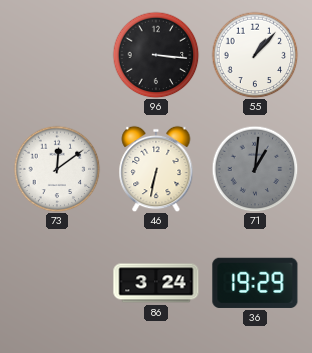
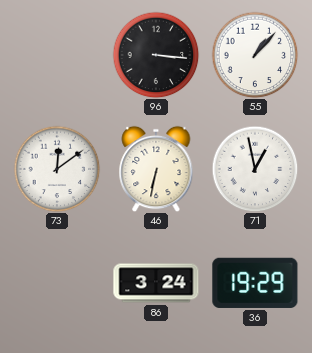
71: 1:01 -> 12:58 (255, 169)
71 dial: grey -> white (255, 169)
